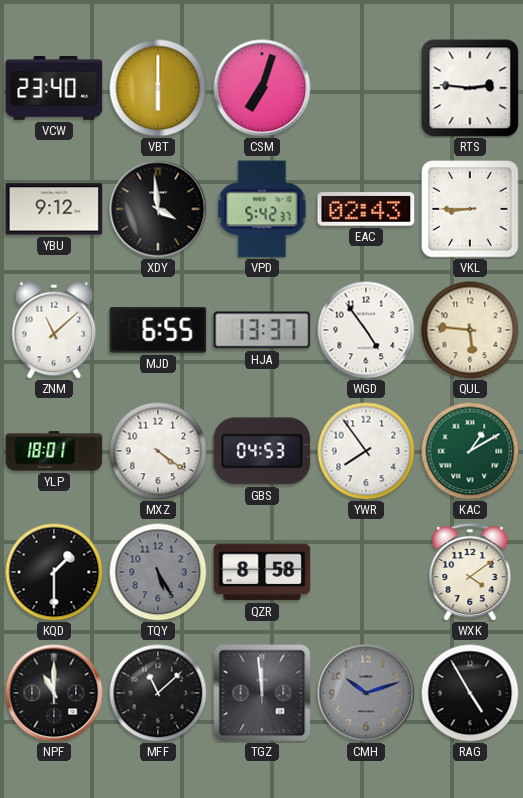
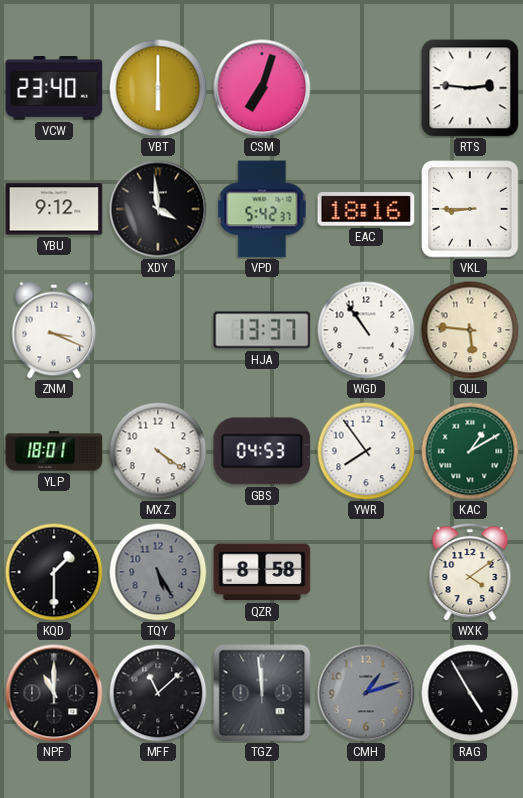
EAC: 02:43 -> 18:16 (366, 209)
ZNM: 11:08 -> 3:19 (54, 330)
MJD: 6:55 -> none (158, 330)
WGD: 4:54 -> 10:54 (366, 330)
CMH: 10:12 -> 1:12 (366, 693)
